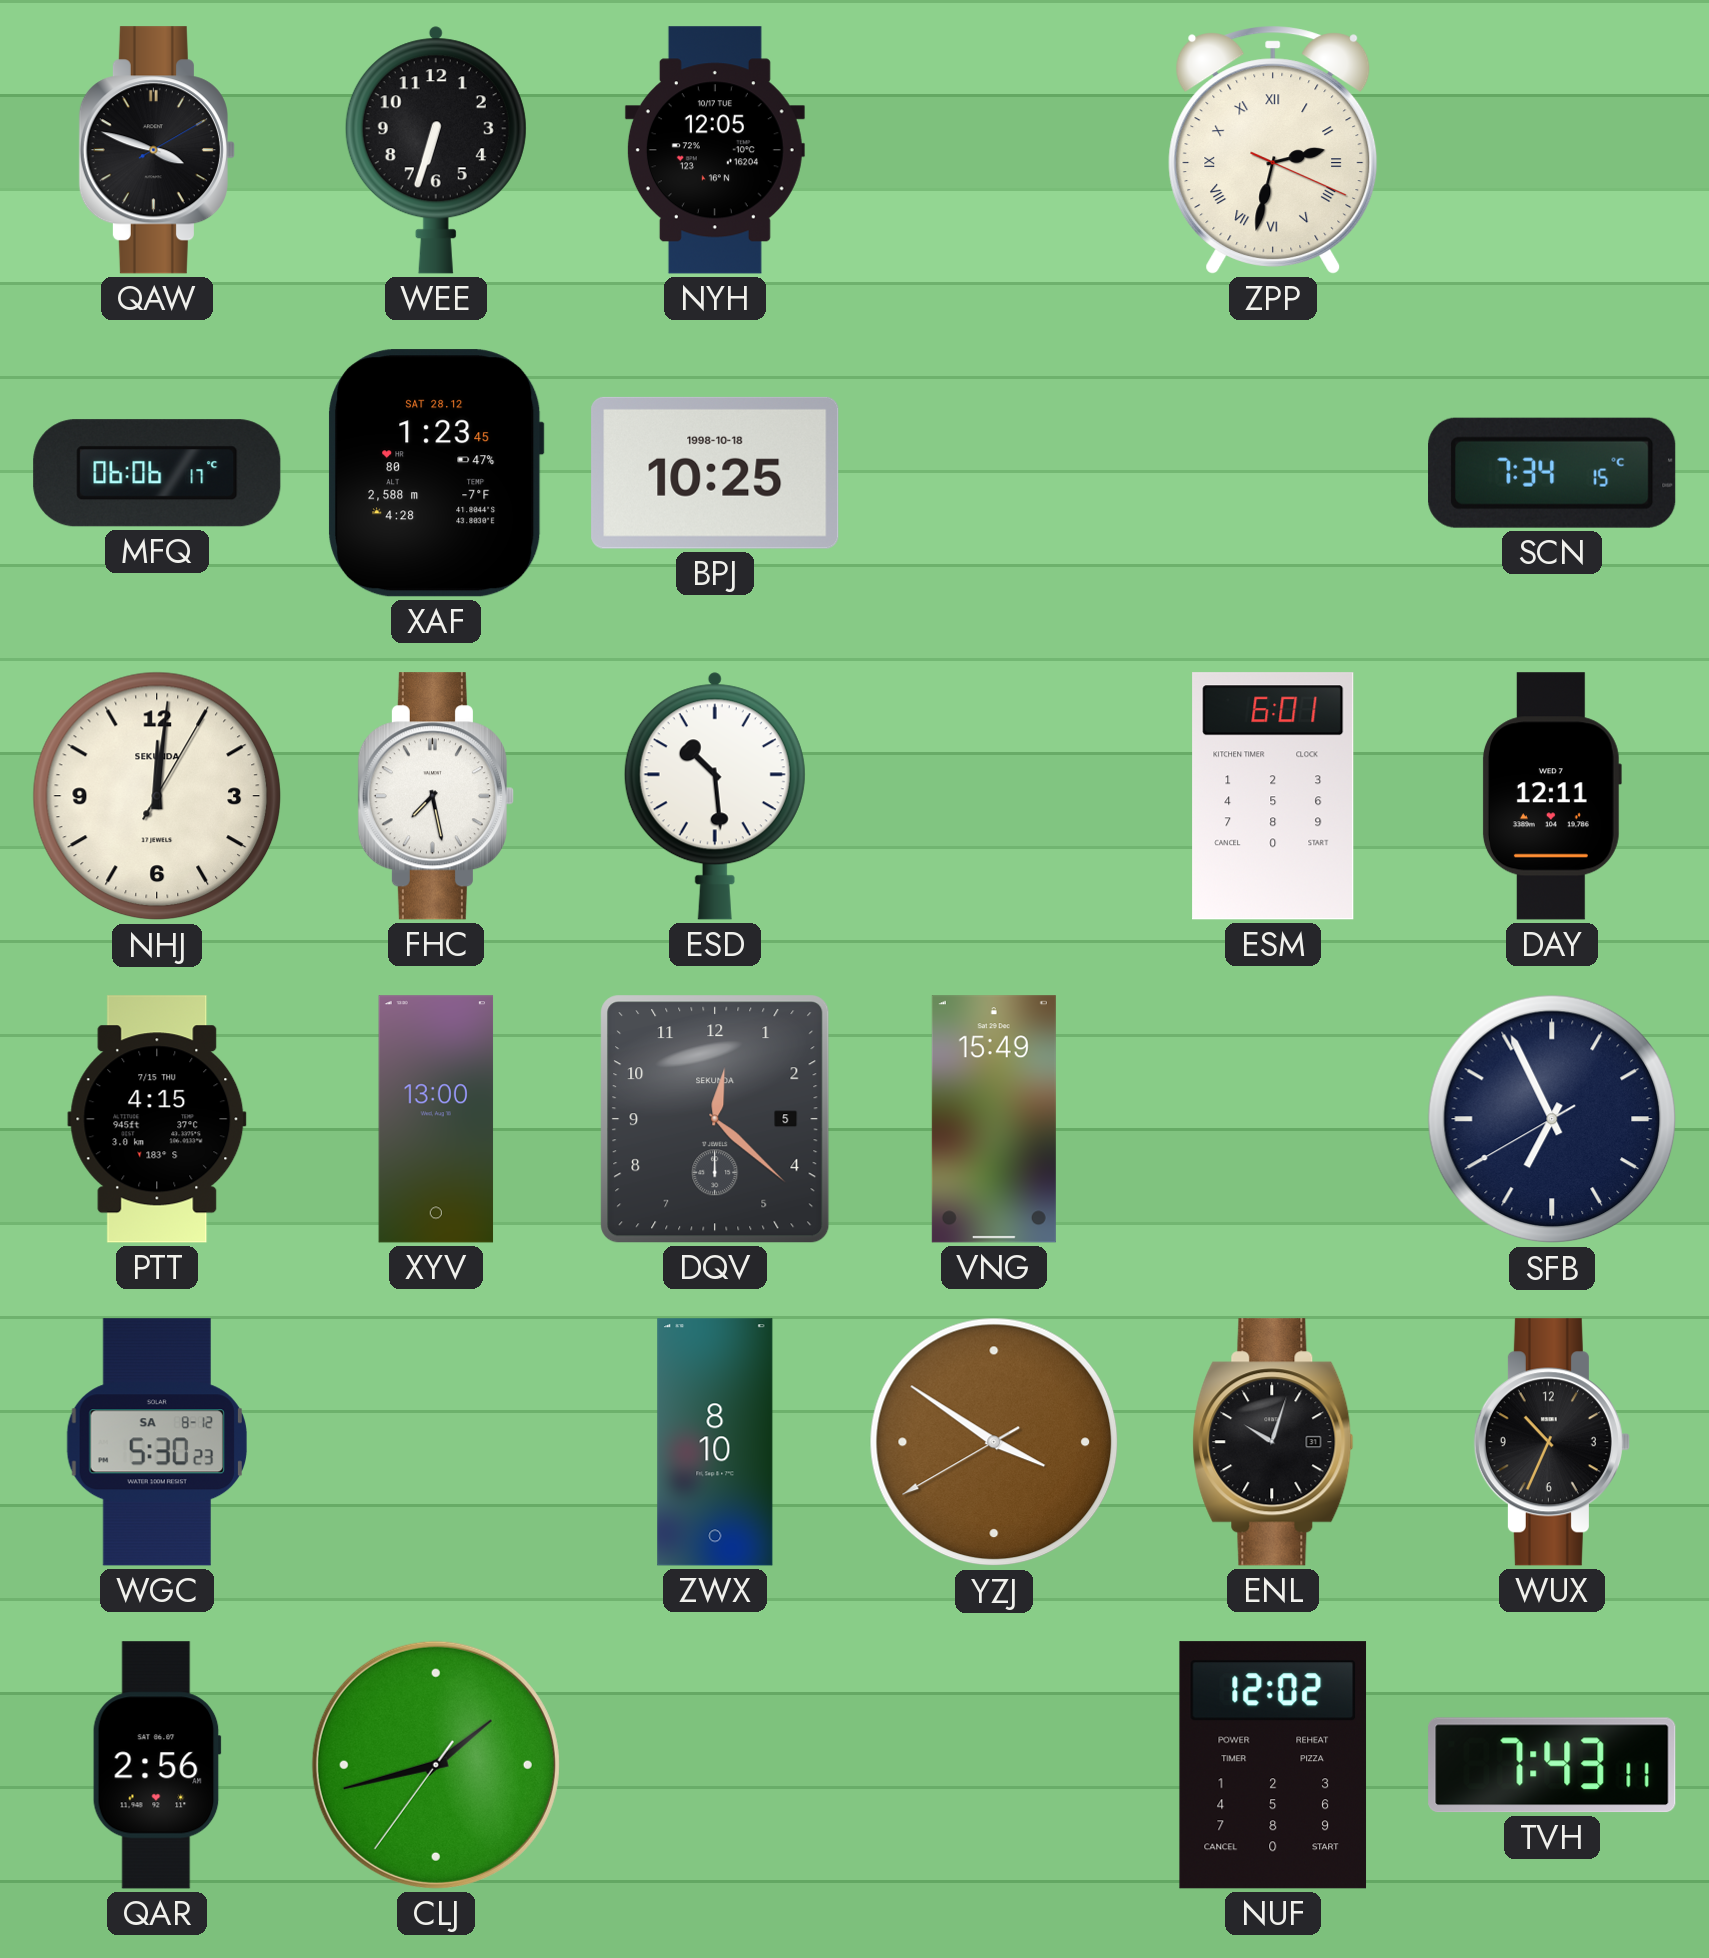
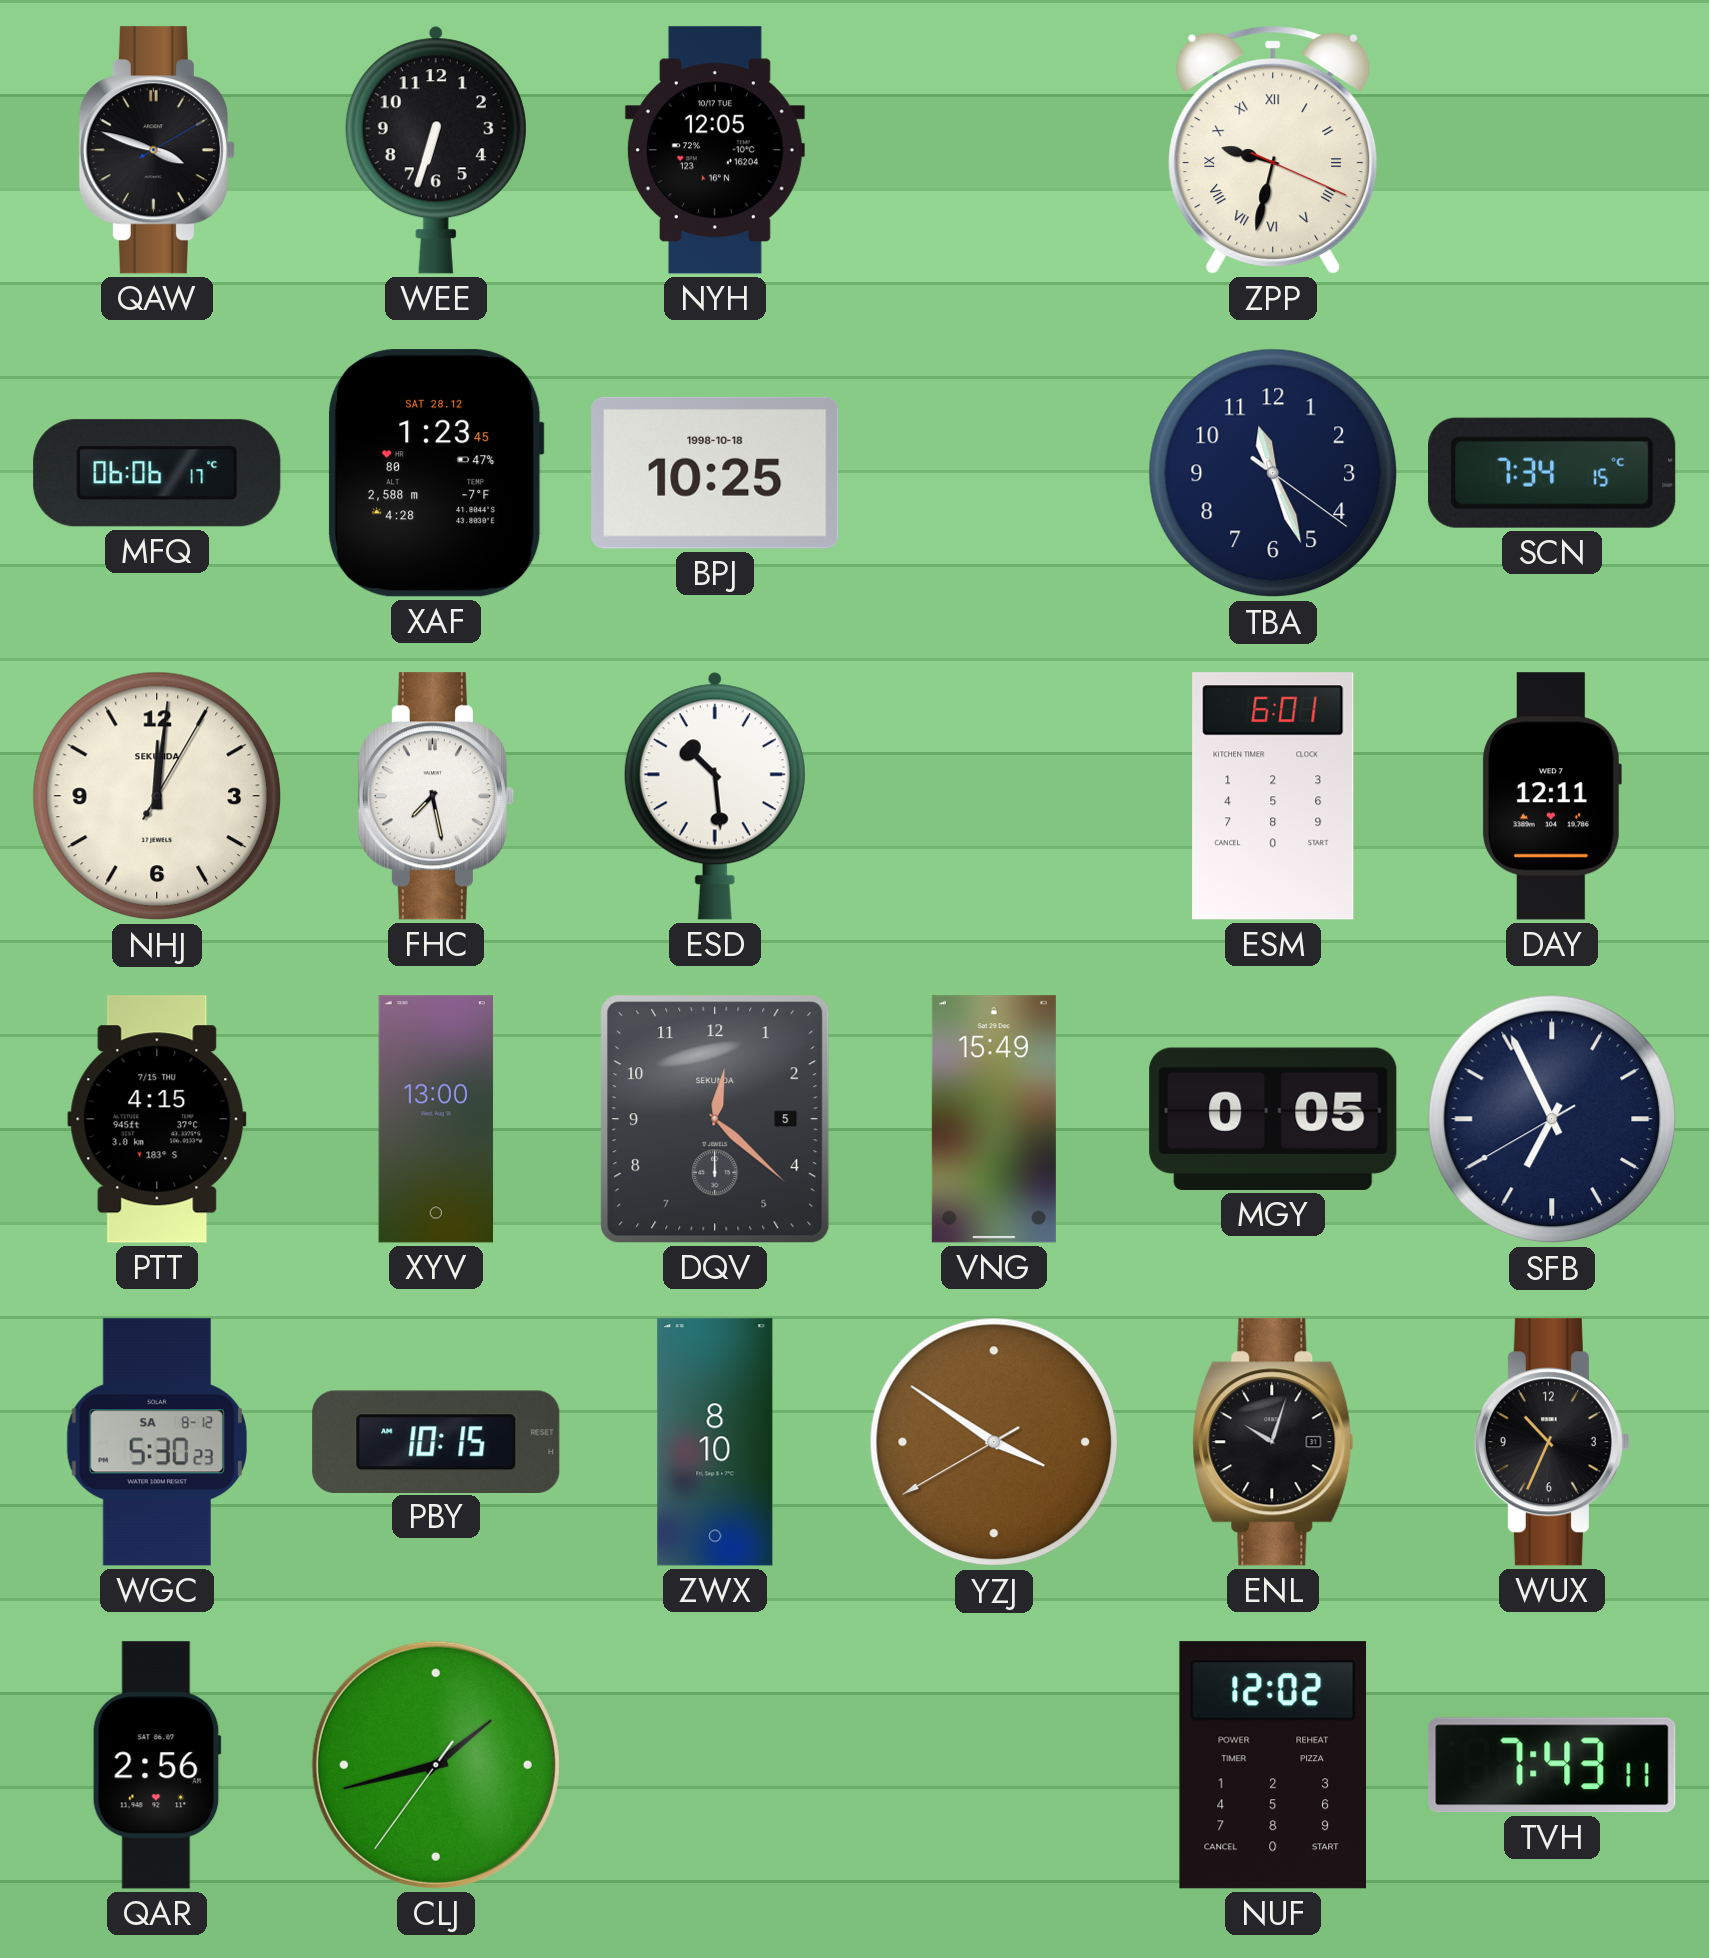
ZPP: 2:32 -> 9:32 (1273, 150)
TBA: none -> 11:26 (1273, 473)
MGY: none -> 0:05 (1273, 1119)
PBY: none -> 10:15 (436, 1441)
